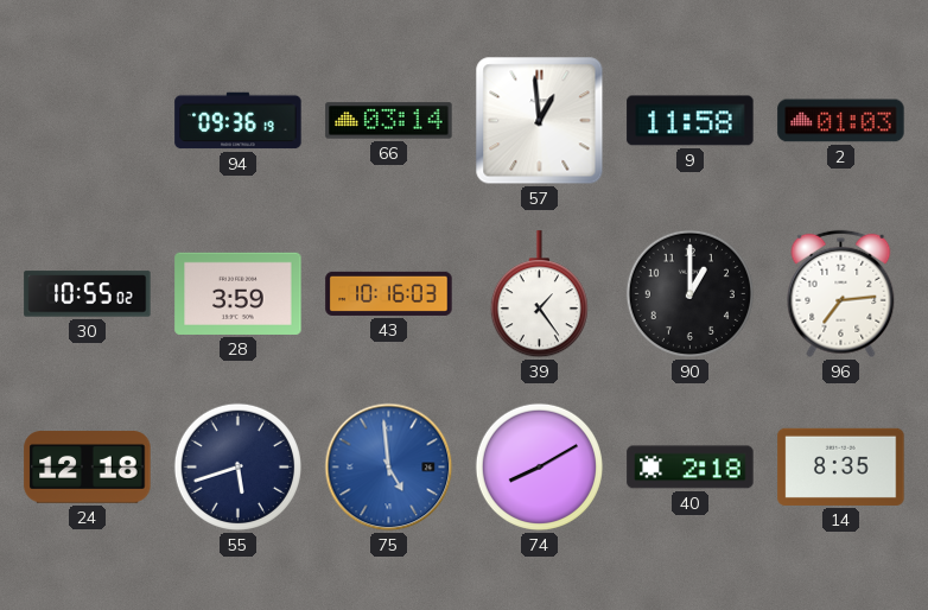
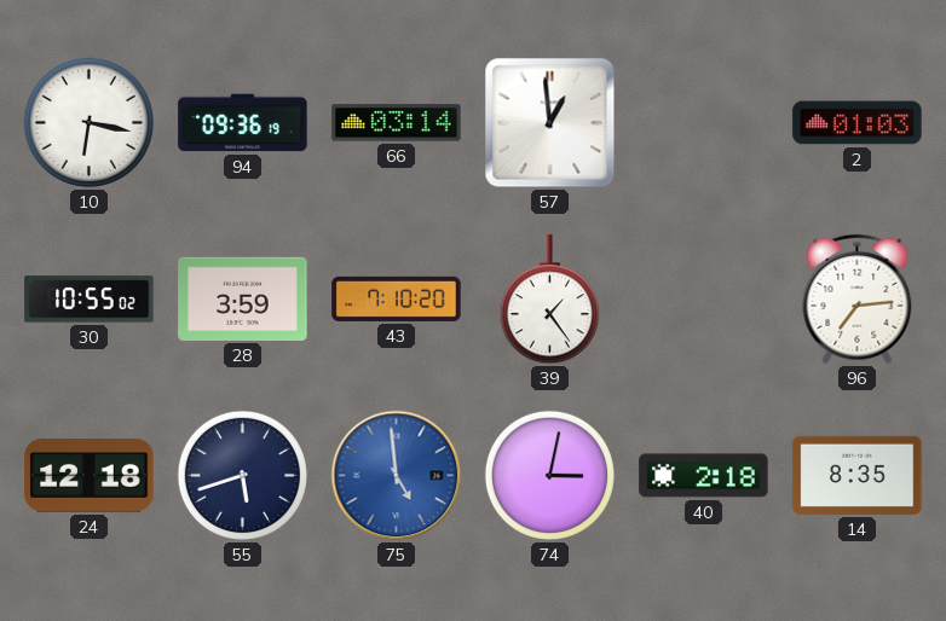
10: none -> 6:17 (88, 122)
9: 11:58 -> none (691, 121)
43: 10:16 -> 7:10 (397, 298)
90: 1:00 -> none (689, 293)
74: 8:10 -> 3:02 (549, 475)
